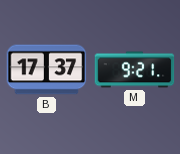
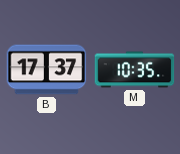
M: 9:21 -> 10:35 (135, 70)
